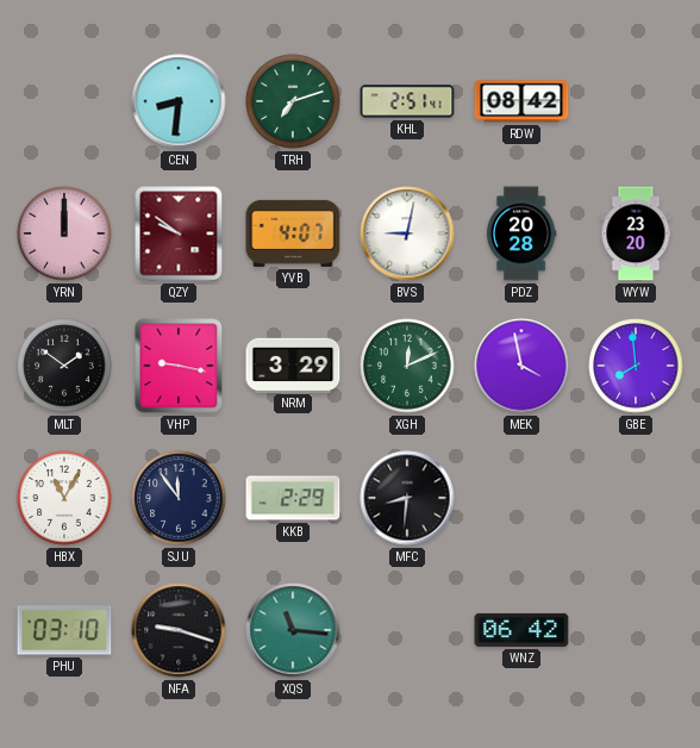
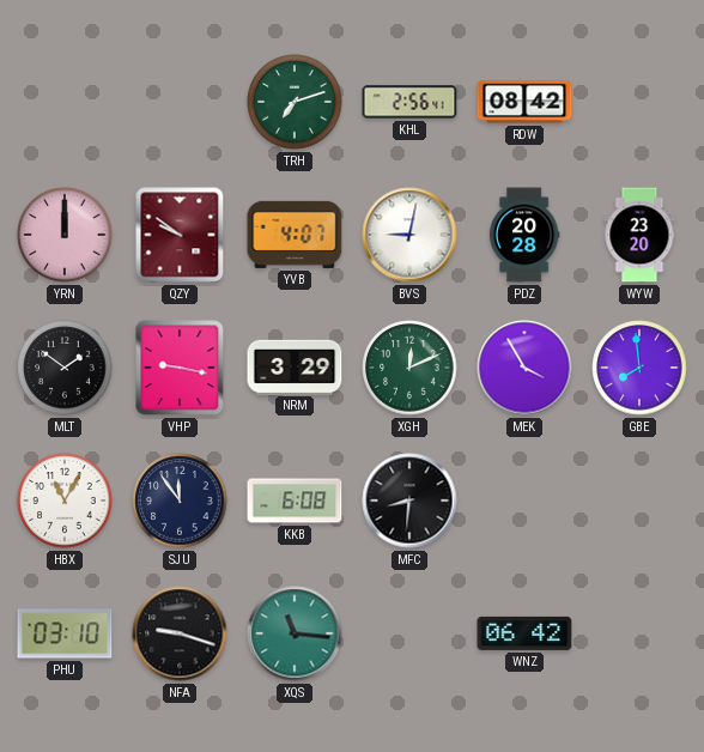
CEN: 8:31 -> none (179, 101)
KHL: 2:51 -> 2:56 (409, 102)
MEK: 3:58 -> 3:55 (524, 368)
KKB: 2:29 -> 6:08 (295, 501)
